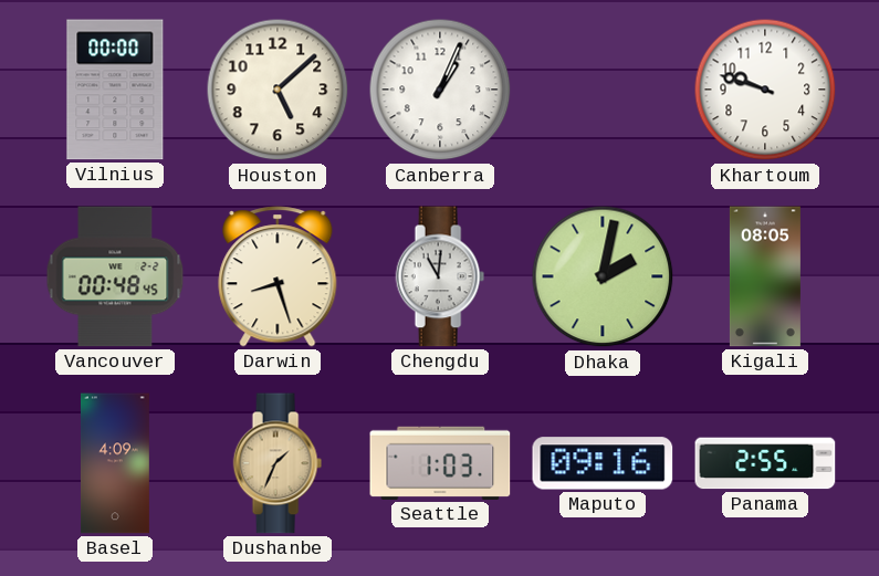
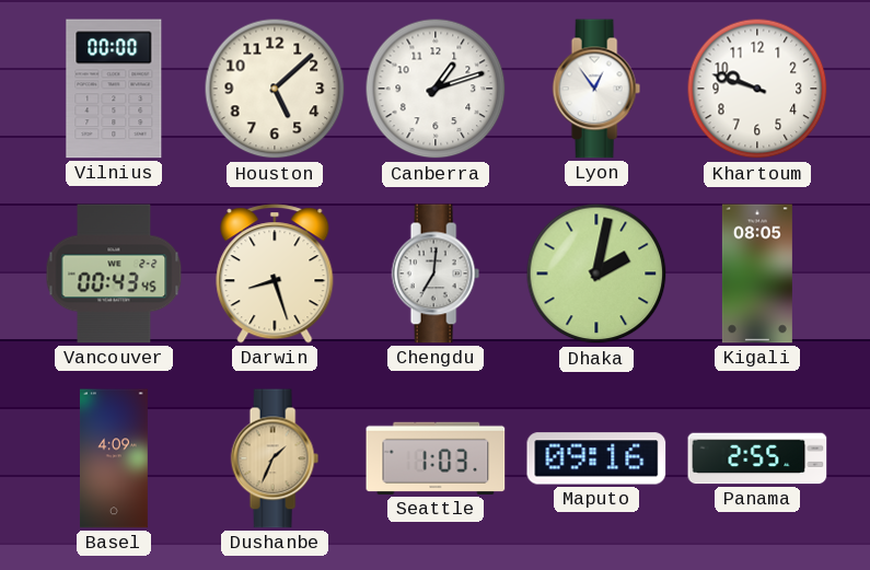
Canberra: 1:04 -> 1:12 (436, 89)
Lyon: none -> 12:54 (596, 89)
Vancouver: 00:48 -> 00:43 (114, 274)
Chengdu: 11:01 -> 7:01 (436, 274)
